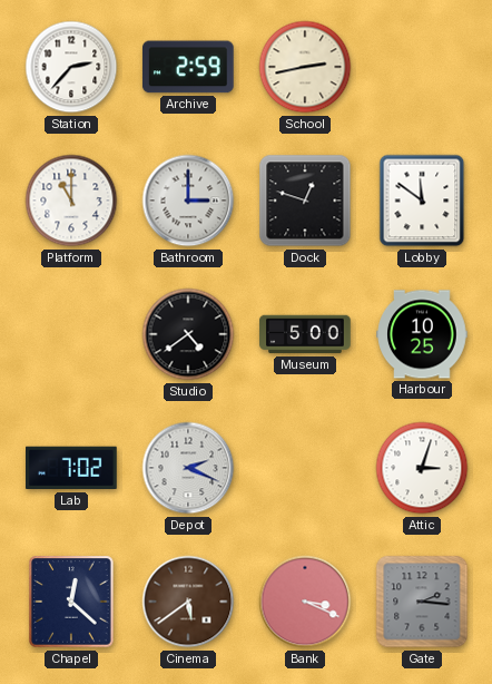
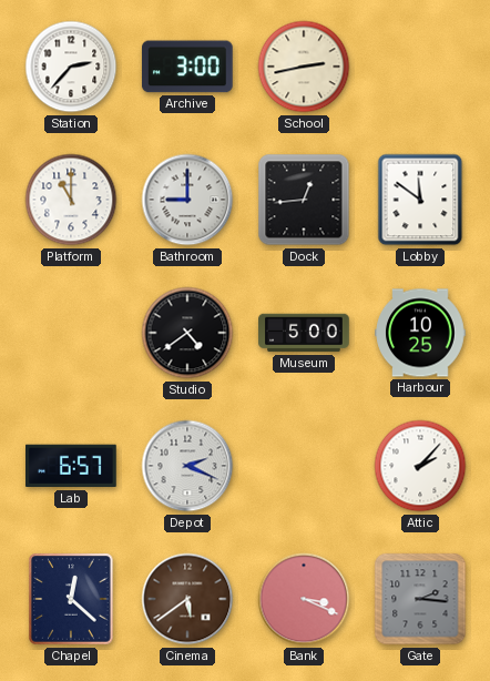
Archive: 2:59 -> 3:00 (187, 67)
Bathroom: 3:00 -> 9:00 (187, 200)
Dock: 12:48 -> 12:44 (304, 200)
Lab: 7:02 -> 6:57 (72, 466)
Attic: 3:03 -> 2:07 (420, 466)
